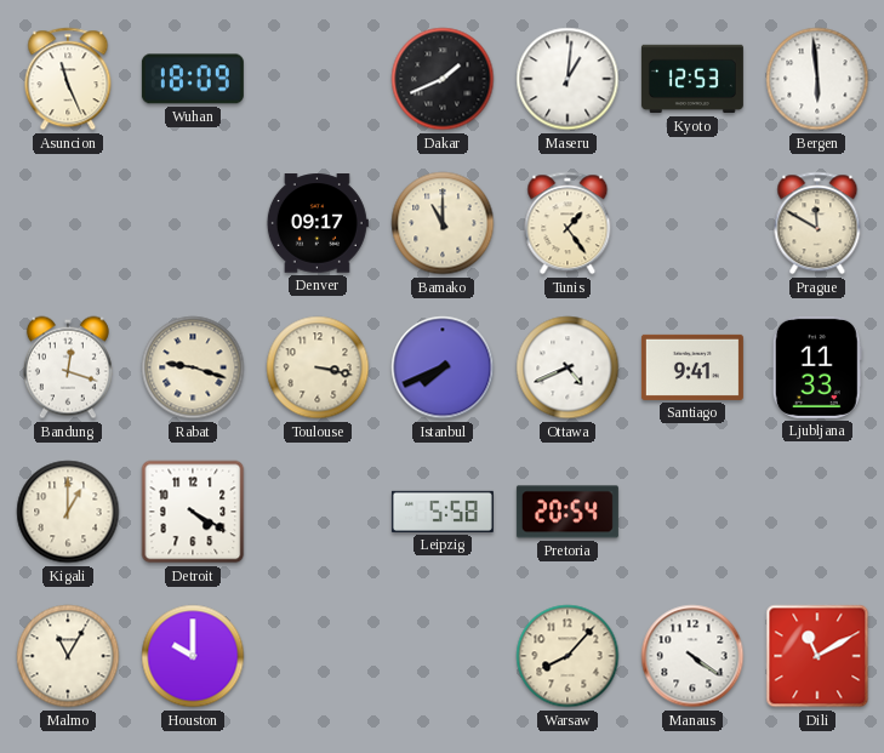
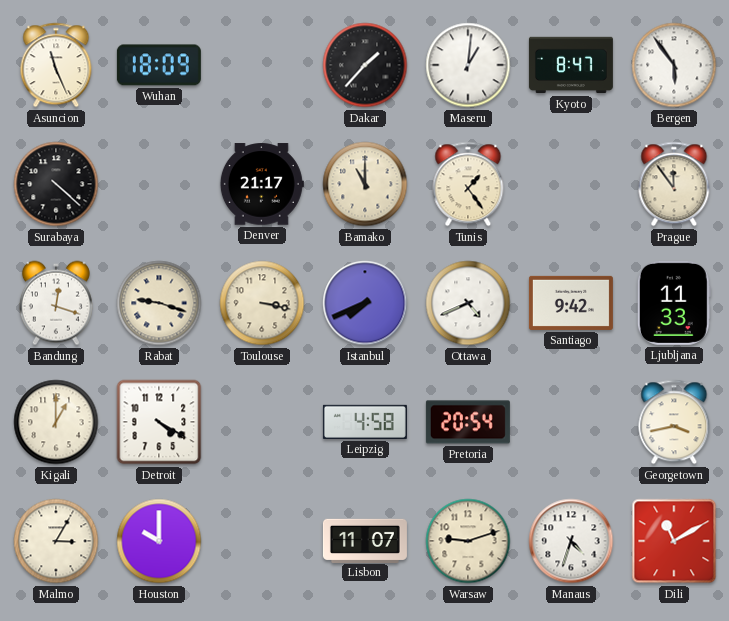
Dakar: 1:41 -> 1:37 (365, 65)
Kyoto: 12:53 -> 8:47 (571, 65)
Bergen: 5:59 -> 5:54 (674, 65)
Surabaya: none -> 4:22 (56, 184)
Denver: 09:17 -> 21:17 (262, 184)
Prague: 11:50 -> 11:54 (674, 184)
Santiago: 9:41 -> 9:42 (571, 303)
Leipzig: 5:58 -> 4:58 (365, 422)
Georgetown: none -> 3:43 (674, 422)
Malmo: 11:05 -> 3:05 (56, 541)
Lisbon: none -> 11:07 (365, 540)
Warsaw: 8:07 -> 9:12 (468, 541)
Manaus: 4:21 -> 4:33 (571, 541)
